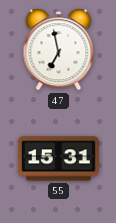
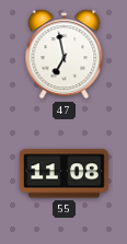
55: 15:31 -> 11:08 (63, 174)
